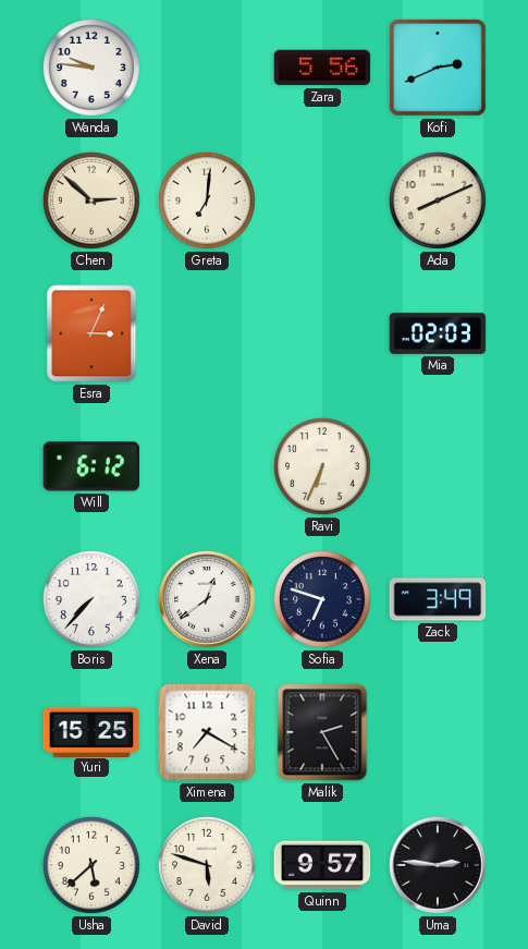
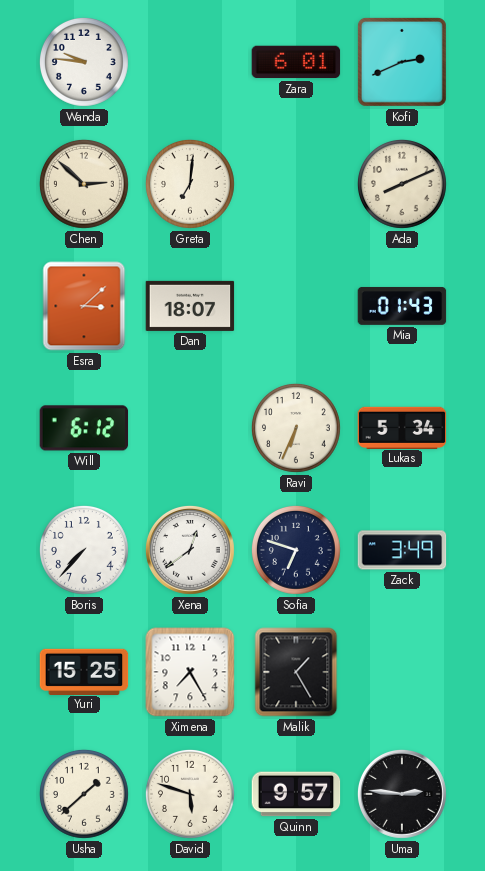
Zara: 5:56 -> 6:01 (296, 62)
Esra: 3:04 -> 3:08 (84, 306)
Dan: none -> 18:07 (190, 306)
Mia: 02:03 -> 01:43 (402, 306)
Lukas: none -> 5:34 (402, 427)
Ximena: 7:20 -> 7:25 (190, 672)
Malik: 2:25 -> 1:25 (296, 672)
Usha: 5:38 -> 1:38 (84, 794)
